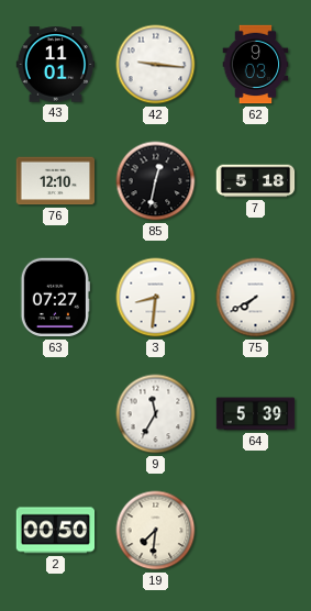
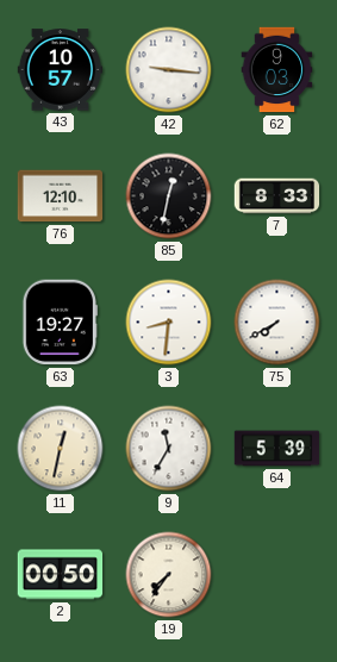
43: 11:01 -> 10:57 (61, 70)
7: 5:18 -> 8:33 (277, 196)
63: 07:27 -> 19:27 (60, 323)
11: none -> 12:32 (61, 449)
19: 7:31 -> 7:36 (169, 575)
